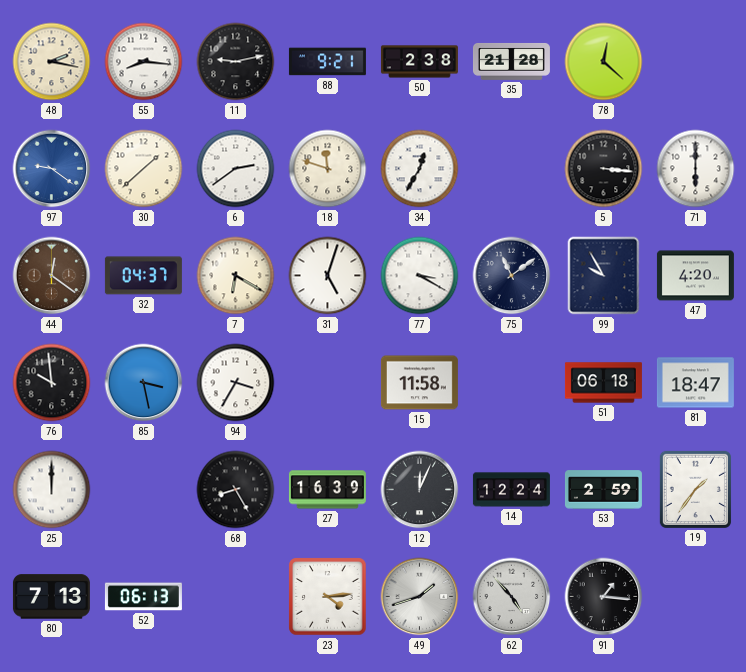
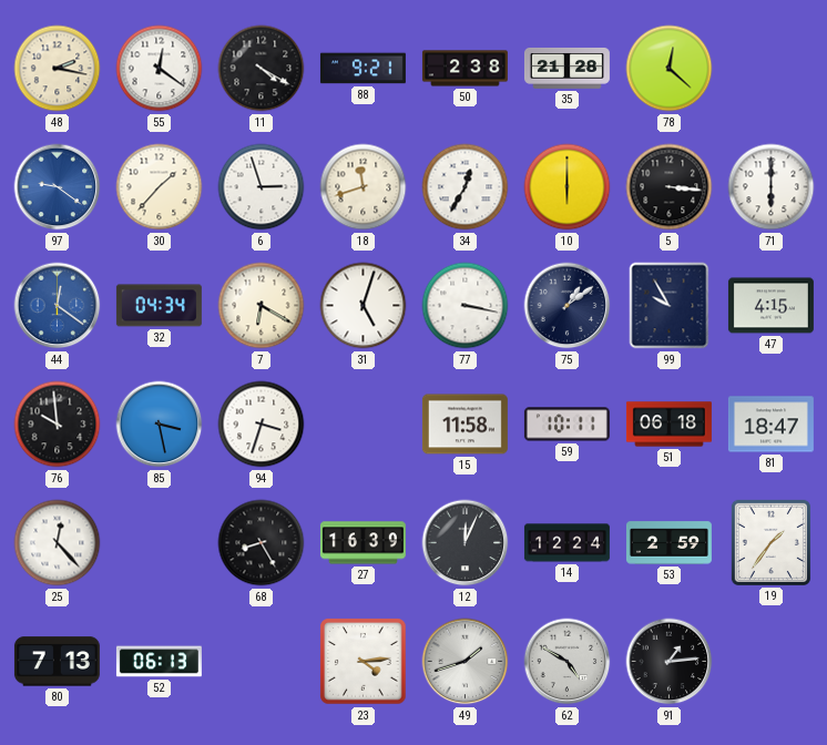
55: 8:16 -> 12:21 (160, 69)
11: 9:13 -> 4:20 (262, 69)
30: 1:38 -> 1:37 (160, 187)
6: 2:39 -> 2:57 (262, 187)
18: 11:48 -> 11:42 (364, 187)
10: none -> 6:00 (568, 187)
44 dial: brown -> blue (58, 306)
32: 04:37 -> 04:34 (159, 306)
77: 3:20 -> 3:17 (466, 306)
75: 11:09 -> 1:09 (568, 306)
47: 4:20 -> 4:15 (770, 306)
94: 3:35 -> 3:33 (262, 425)
59: none -> 10:11 (566, 425)
25: 12:00 -> 12:23 (58, 543)
62: 4:53 -> 4:50 (568, 662)
91: 1:16 -> 1:14 (670, 662)
